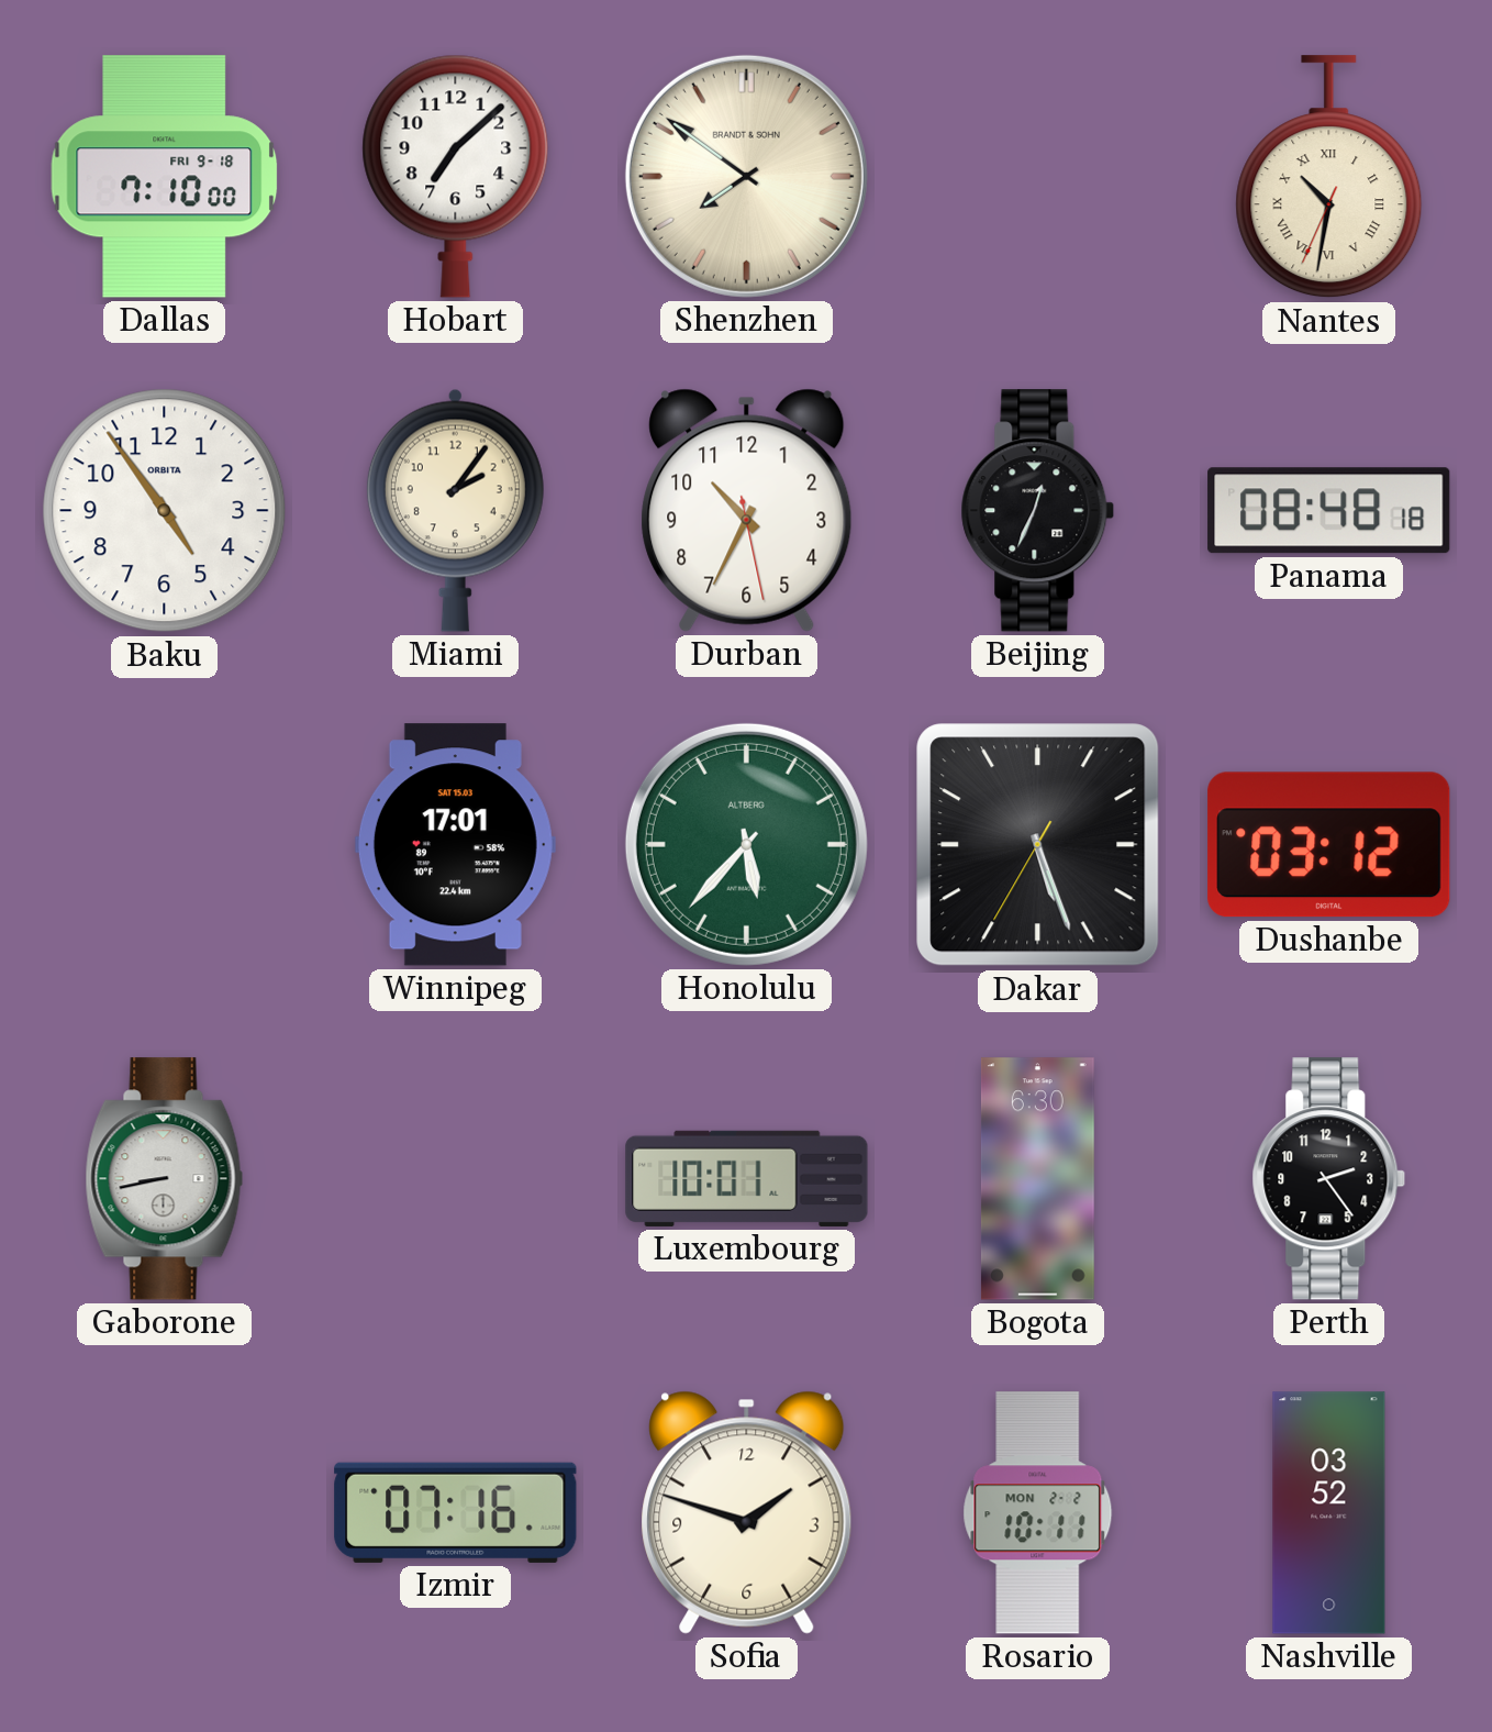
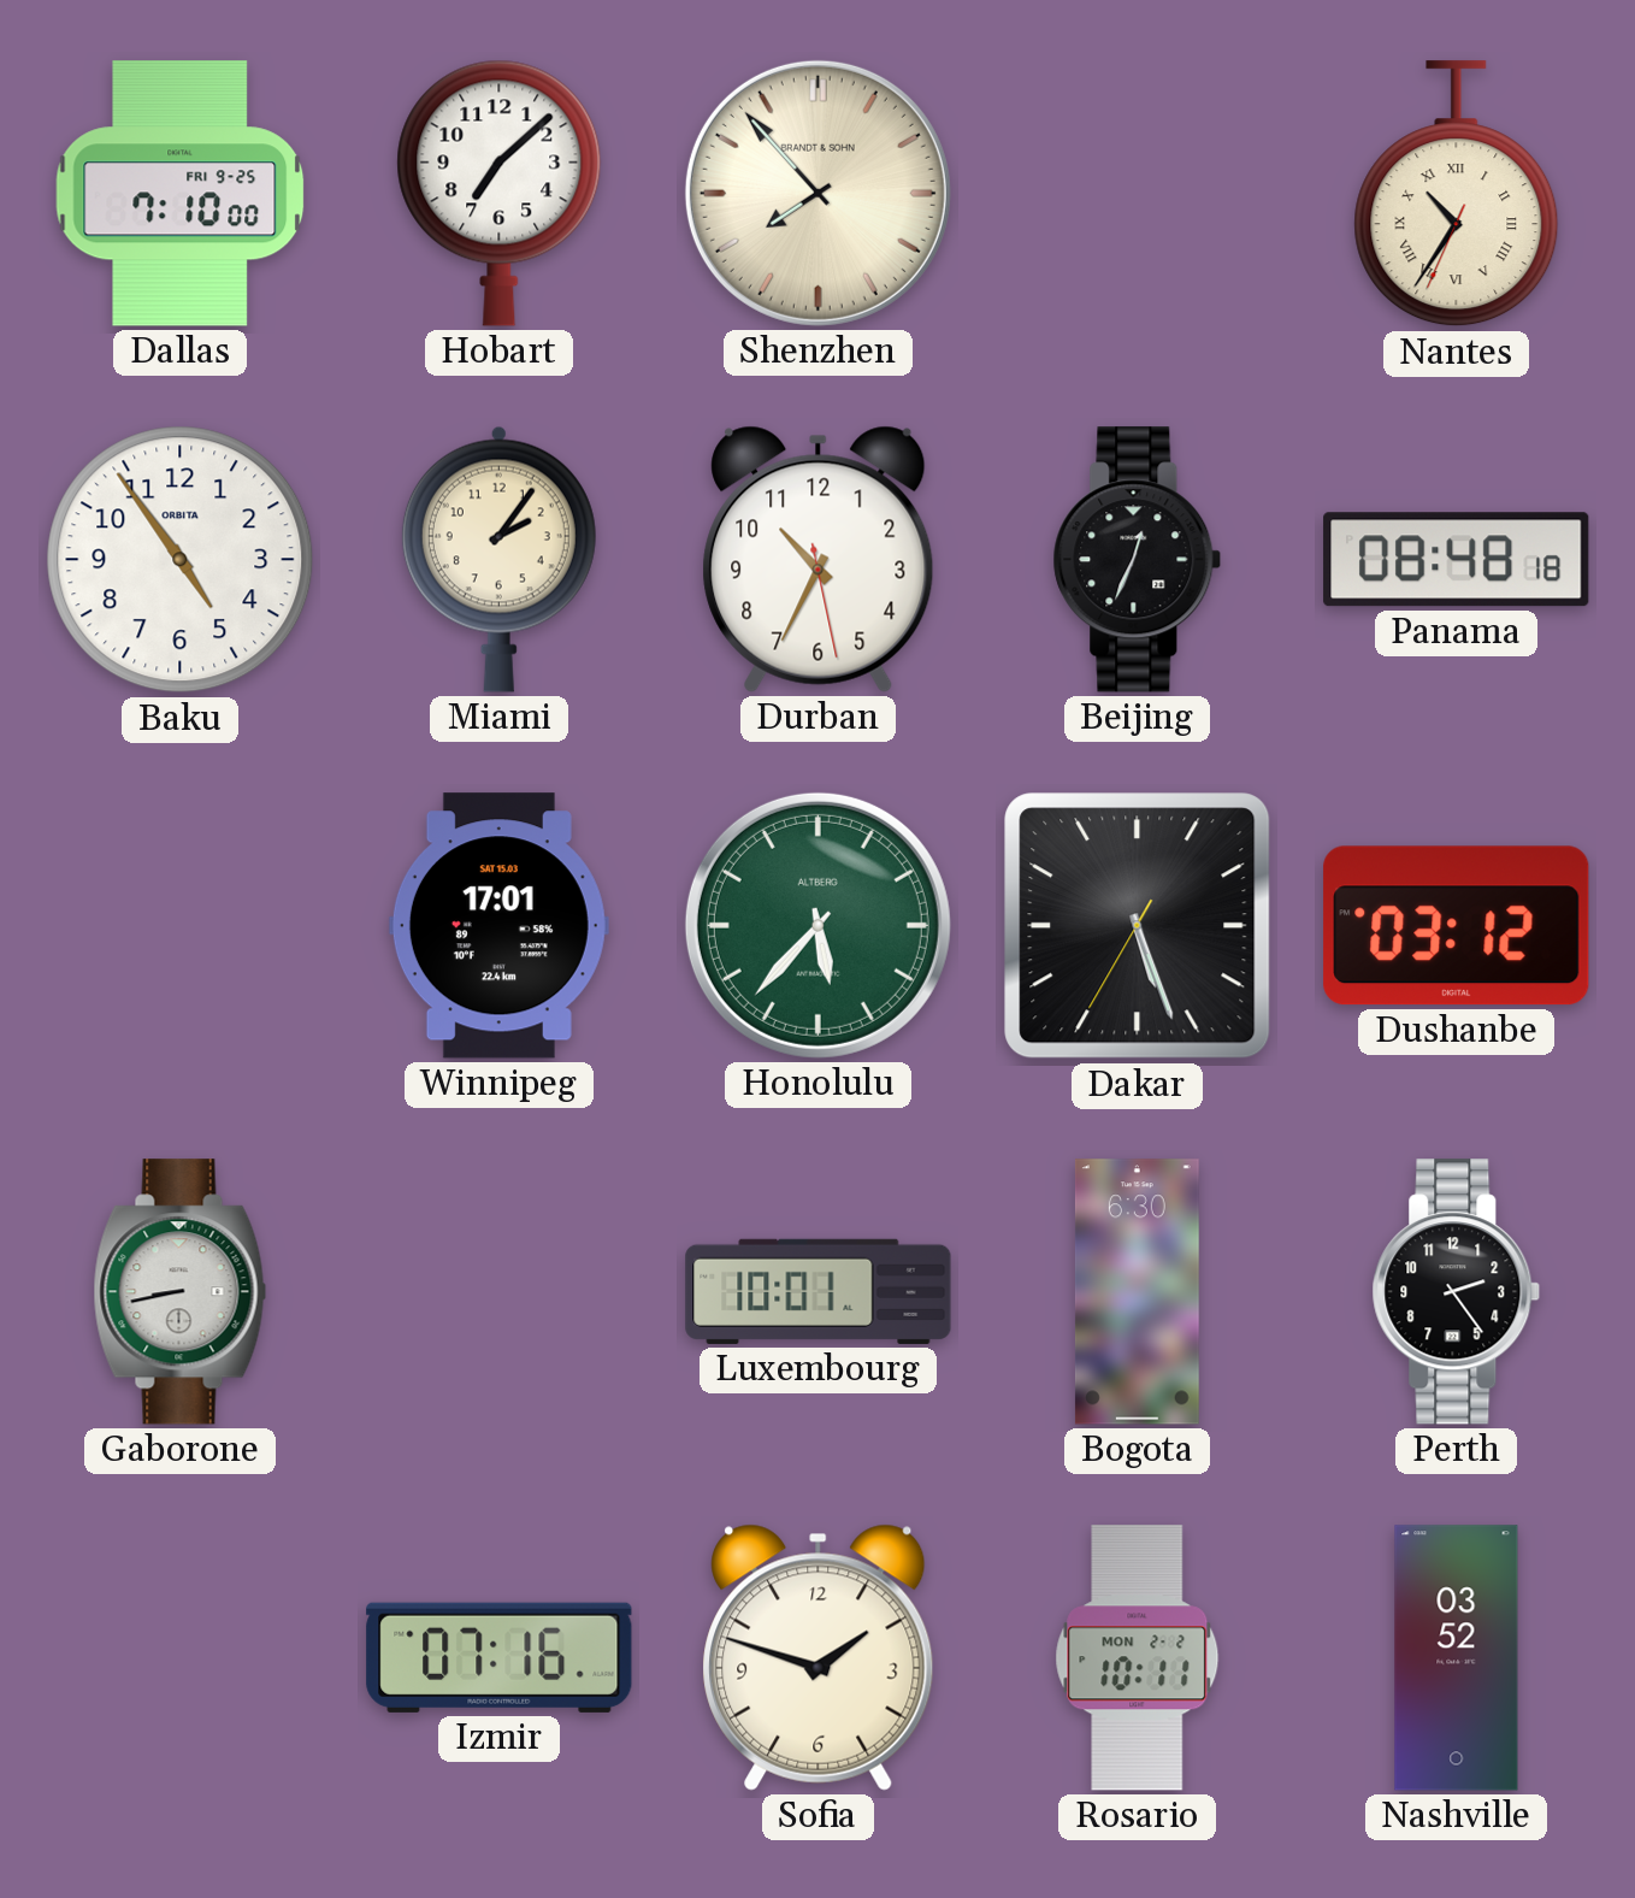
Dallas date: FRI 9-18 -> FRI 9-25 (181, 194)
Shenzhen: 7:51 -> 7:53 (817, 193)
Nantes: 10:31 -> 10:35 (1457, 194)
